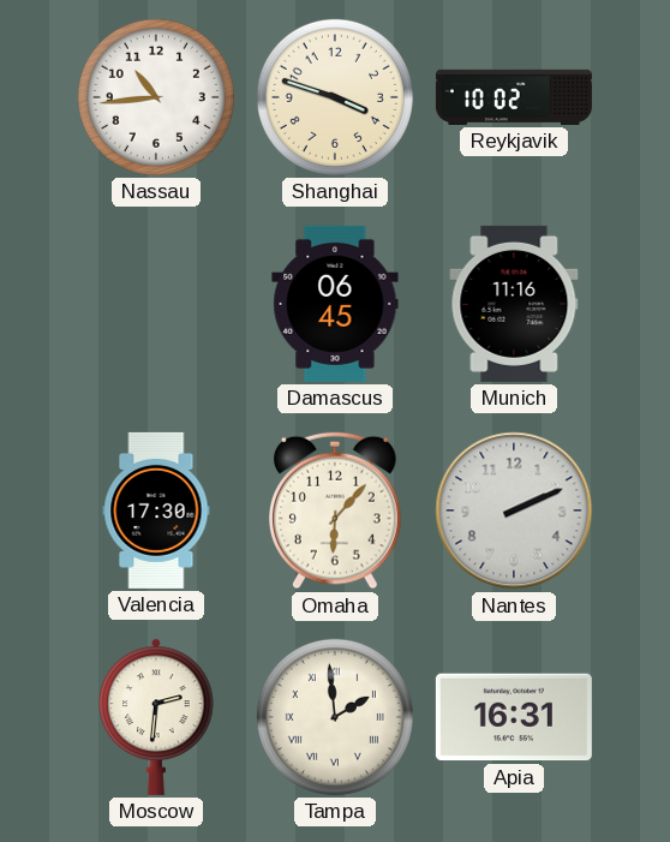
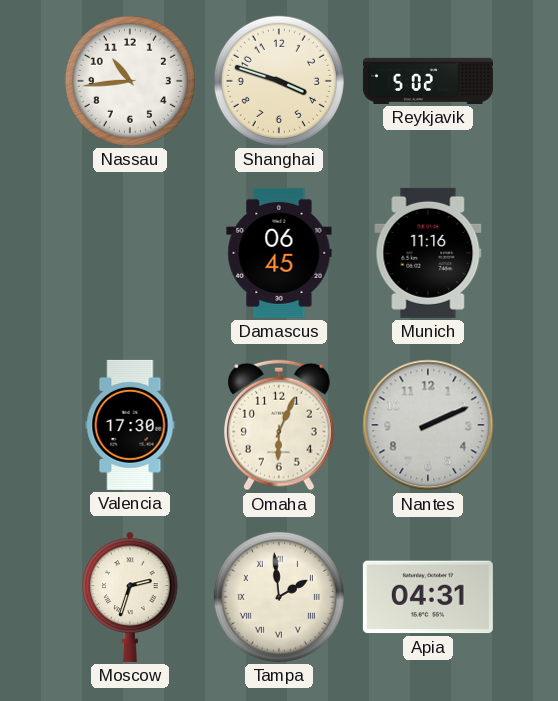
Reykjavik: 10:02 -> 5:02 (428, 81)
Omaha: 6:07 -> 6:04 (280, 425)
Moscow: 2:31 -> 2:33 (130, 597)
Apia: 16:31 -> 04:31 (428, 597)
